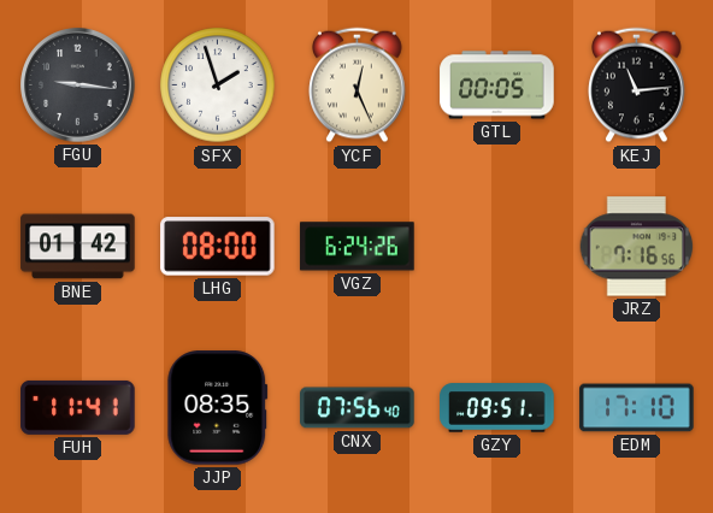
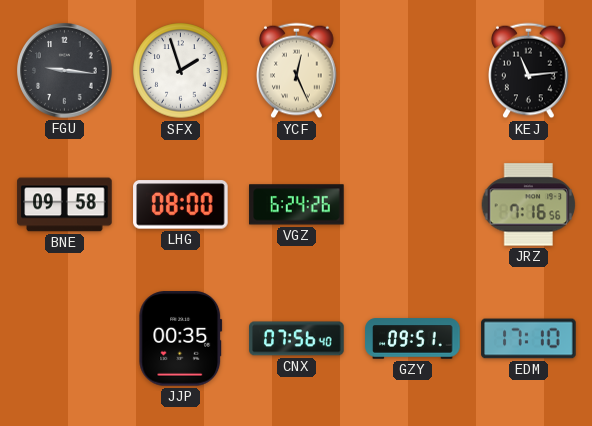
GTL: 00:05 -> none (497, 85)
BNE: 01:42 -> 09:58 (65, 205)
FUH: 11:41 -> none (78, 407)
JJP: 08:35 -> 00:35 (181, 339)
